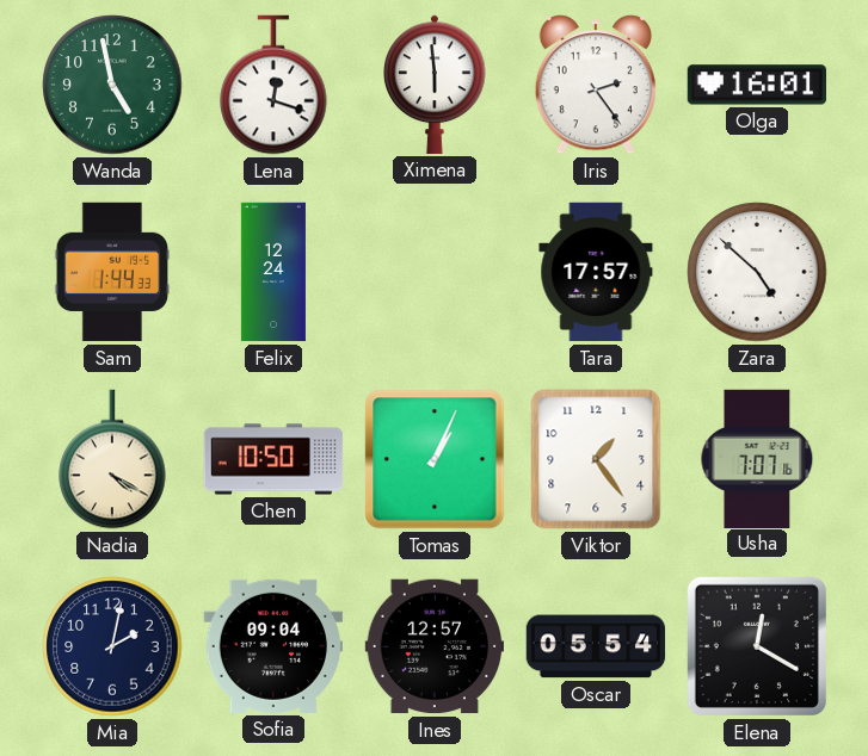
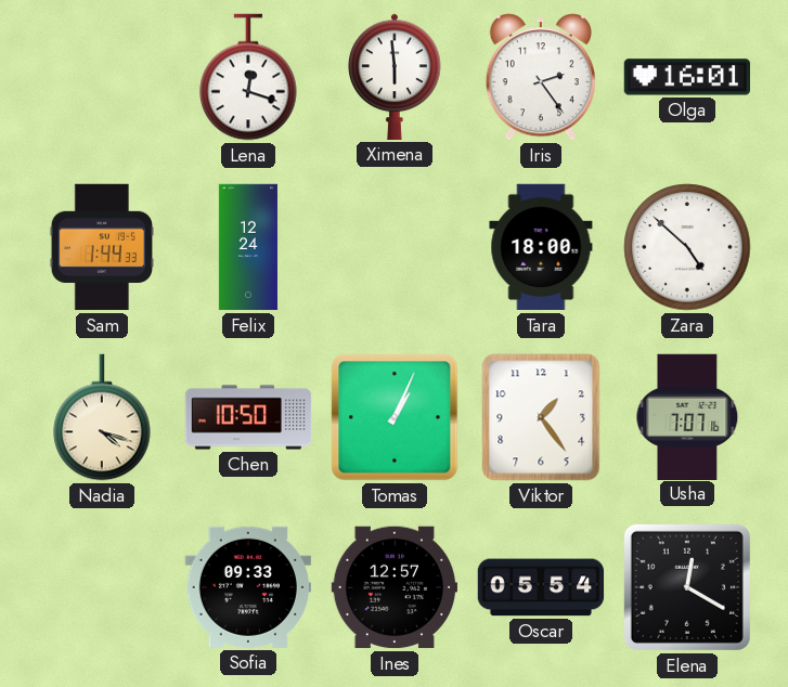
Wanda: 4:58 -> none (112, 85)
Tara: 17:57 -> 18:00 (541, 247)
Nadia: 4:20 -> 4:18 (102, 417)
Mia: 2:02 -> none (112, 646)
Sofia: 09:04 -> 09:33 (247, 587)
